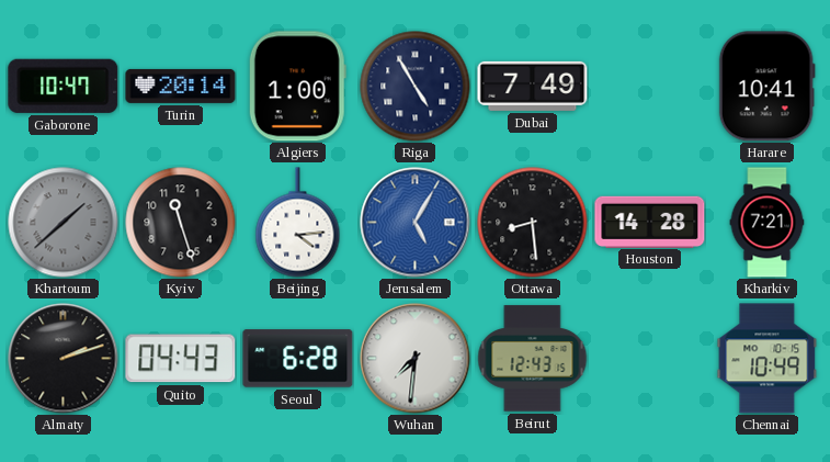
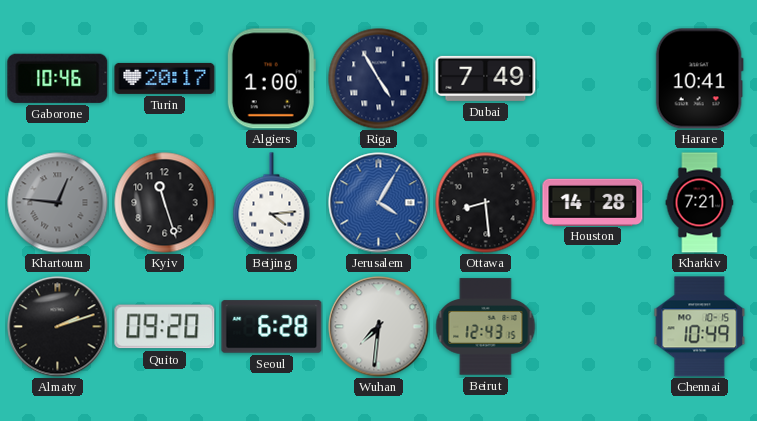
Gaborone: 10:47 -> 10:46 (58, 78)
Turin: 20:14 -> 20:17 (165, 78)
Khartoum: 1:38 -> 12:46 (58, 203)
Jerusalem: 5:05 -> 4:05 (379, 203)
Quito: 04:43 -> 09:20 (165, 327)
